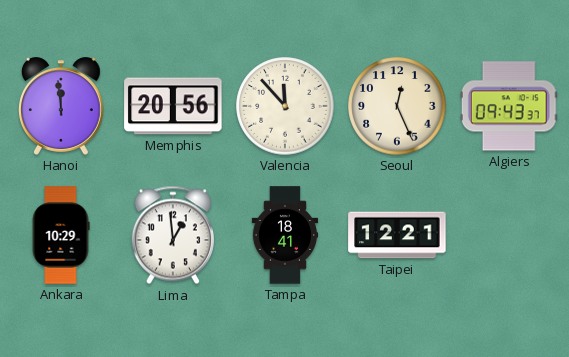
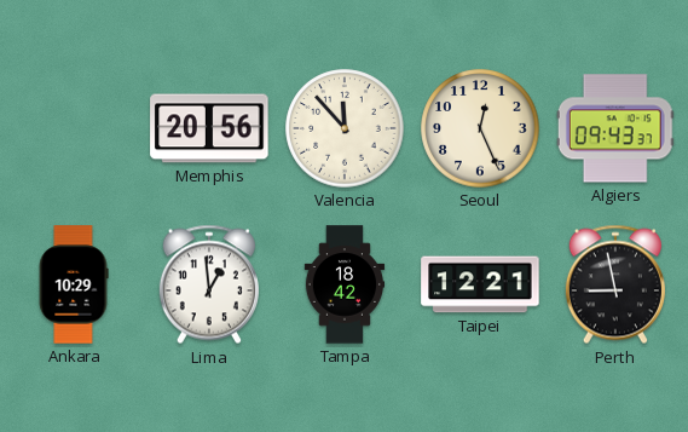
Hanoi: 11:59 -> none (61, 106)
Tampa: 18:41 -> 18:42 (345, 284)
Perth: none -> 8:58 (615, 284)
